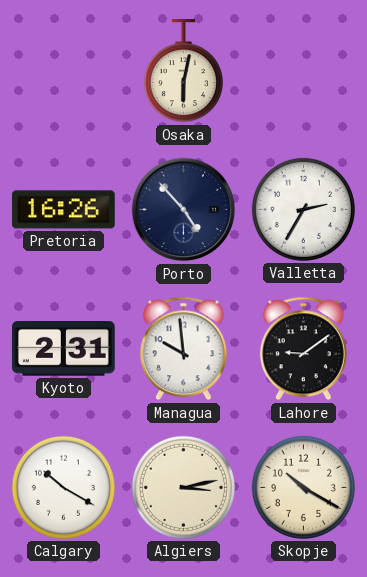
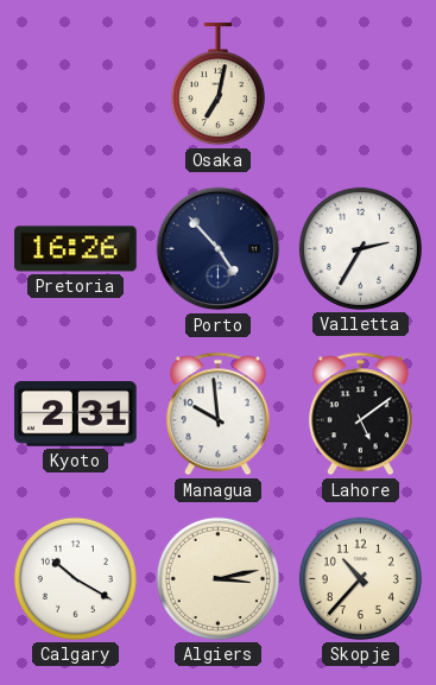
Osaka: 6:02 -> 7:02 (217, 84)
Lahore: 9:09 -> 5:09 (360, 414)
Skopje: 10:20 -> 10:37 (360, 578)
